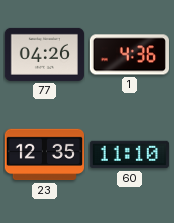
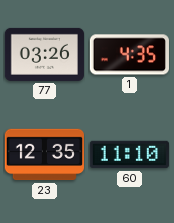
77: 04:26 -> 03:26 (44, 54)
1: 4:36 -> 4:35 (129, 55)
